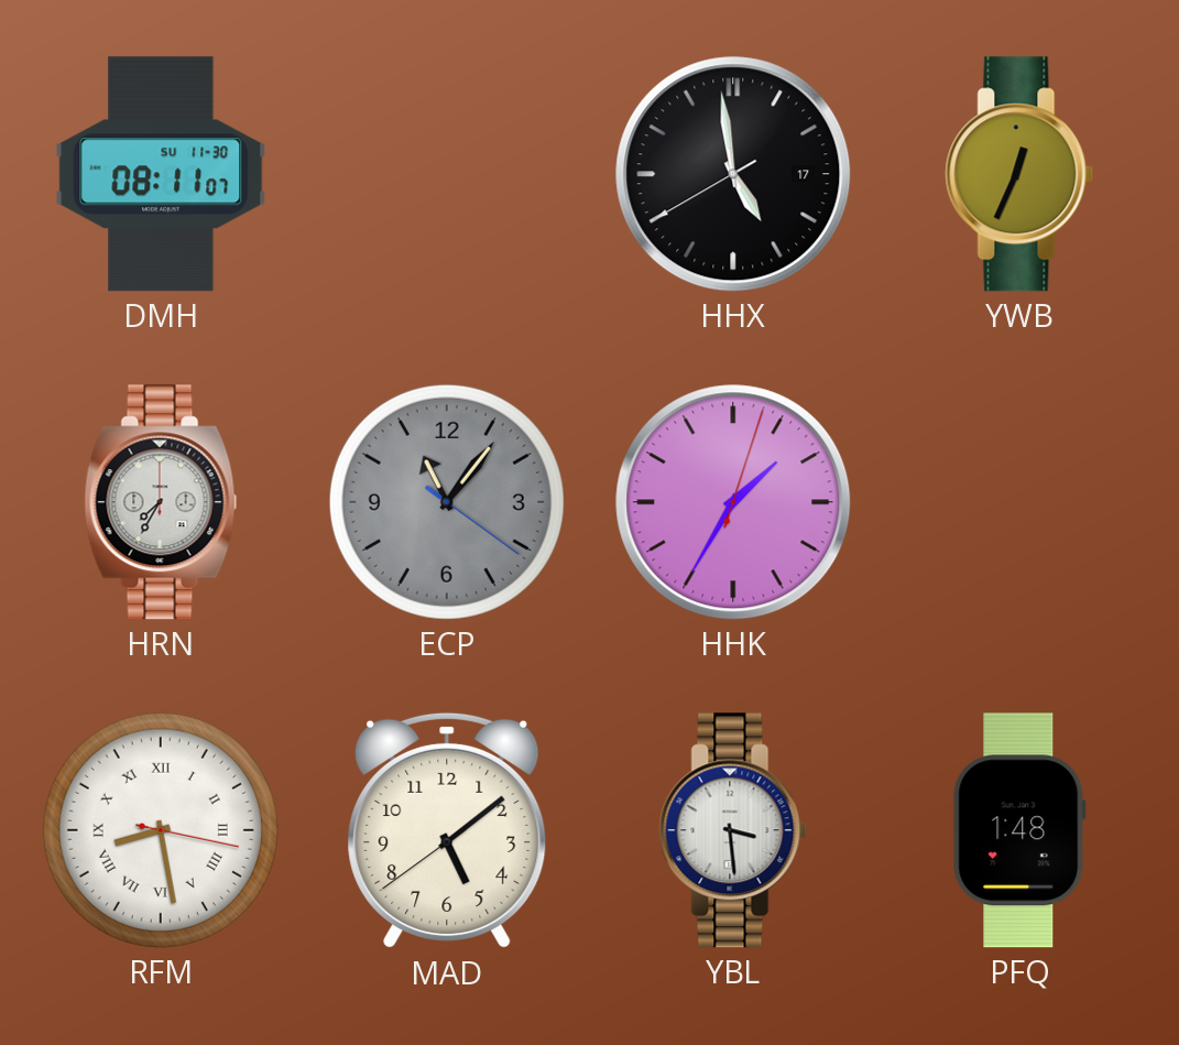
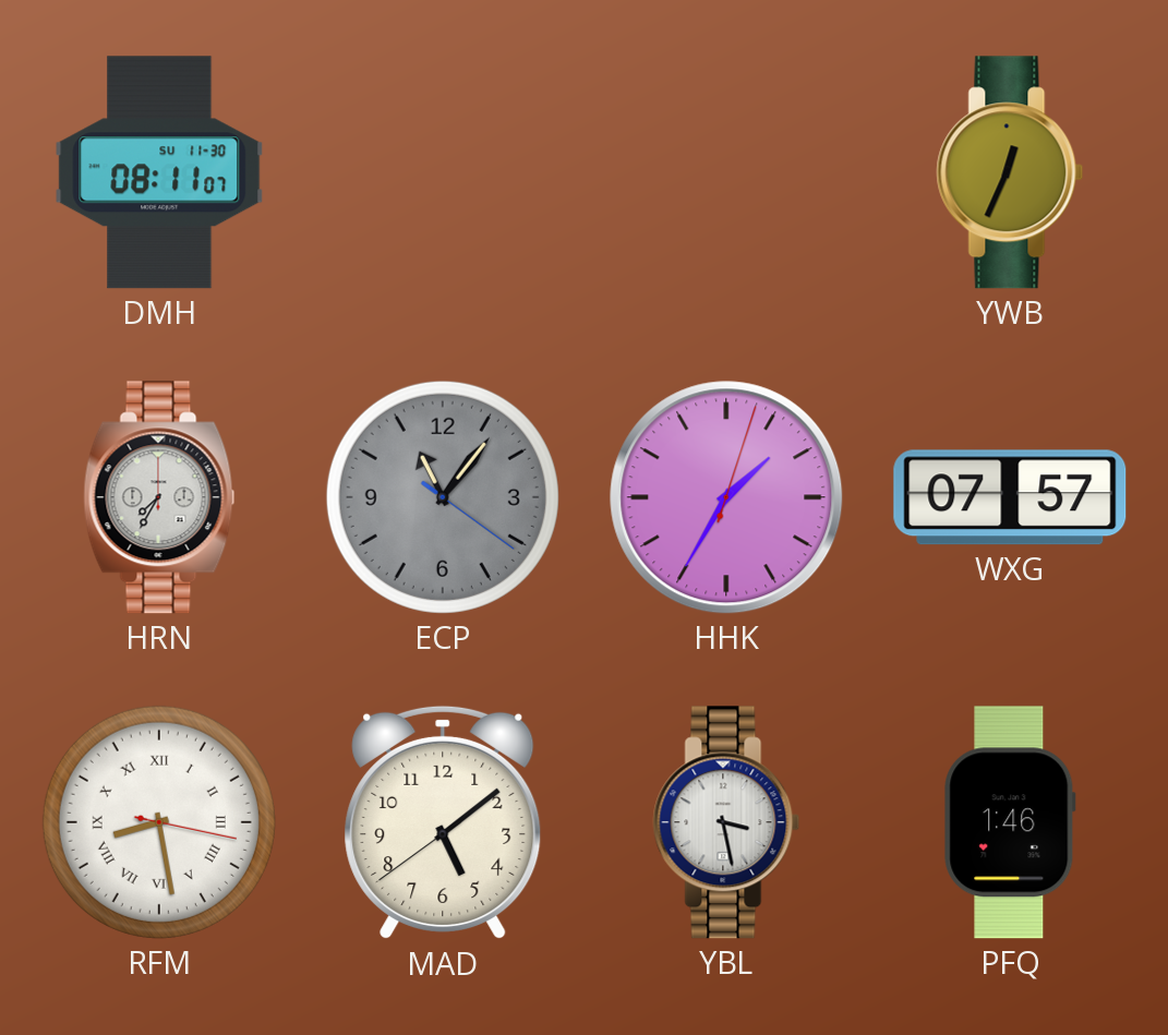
HHX: 4:58 -> none (733, 174)
WXG: none -> 07:57 (1010, 497)
YBL: 3:29 -> 3:28 (726, 822)
PFQ: 1:48 -> 1:46 (1010, 822)
